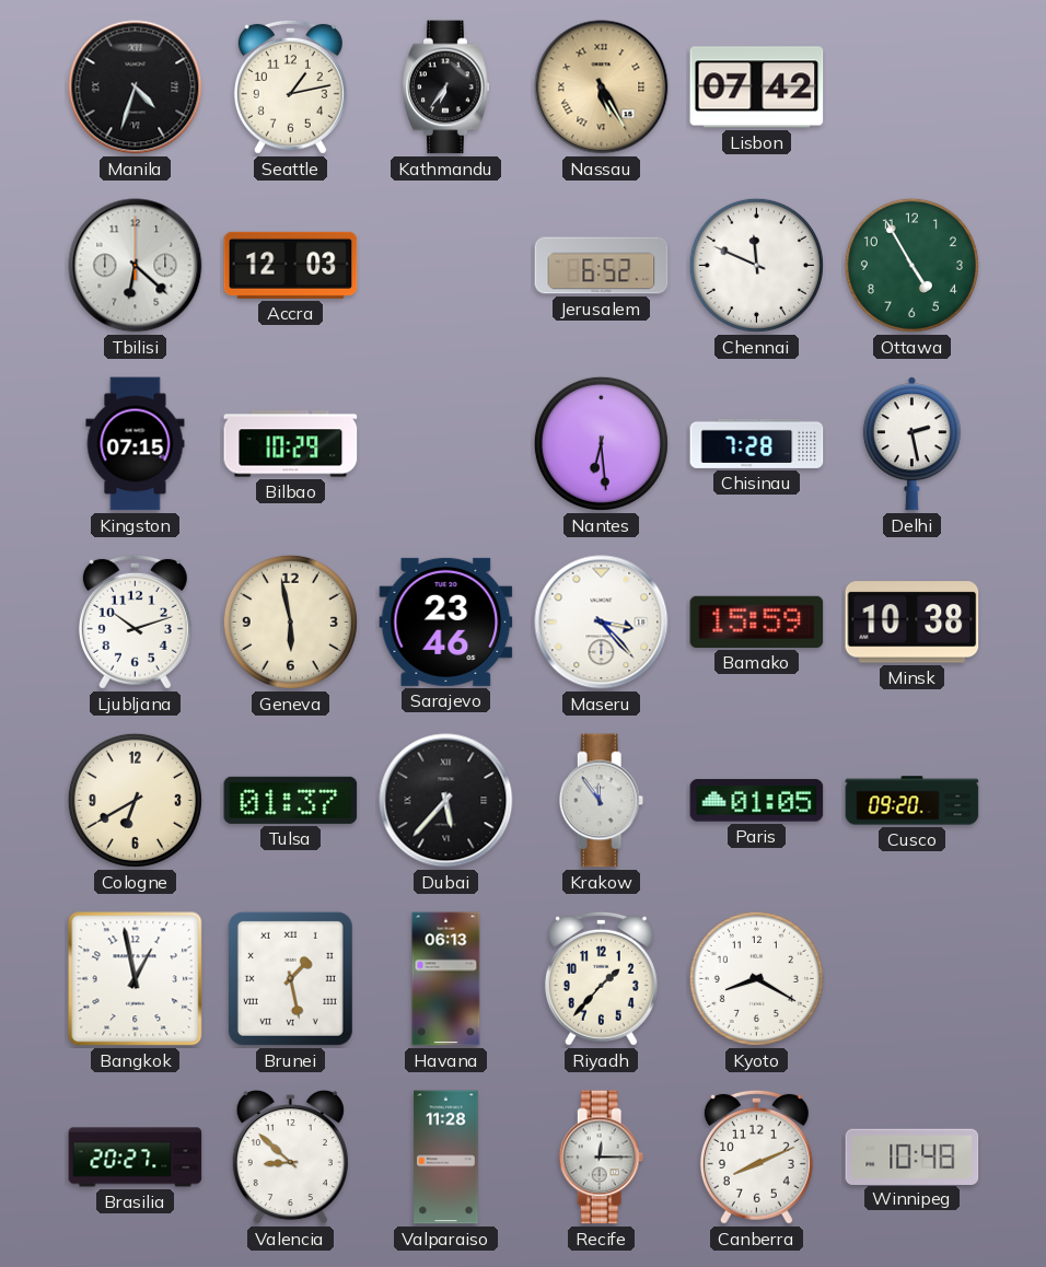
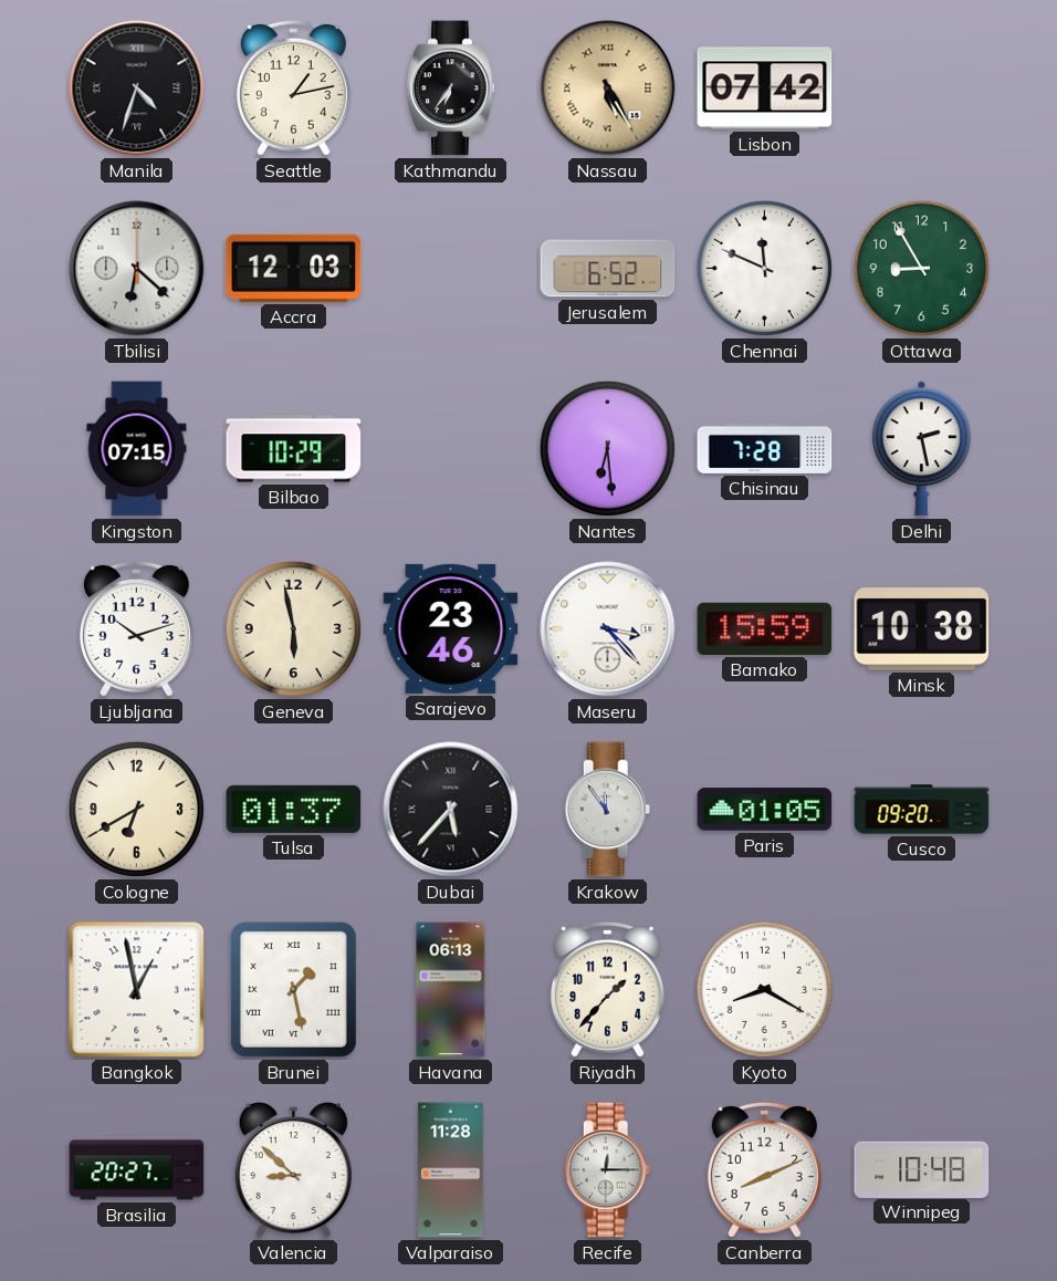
Ottawa: 4:55 -> 8:55 (921, 268)
